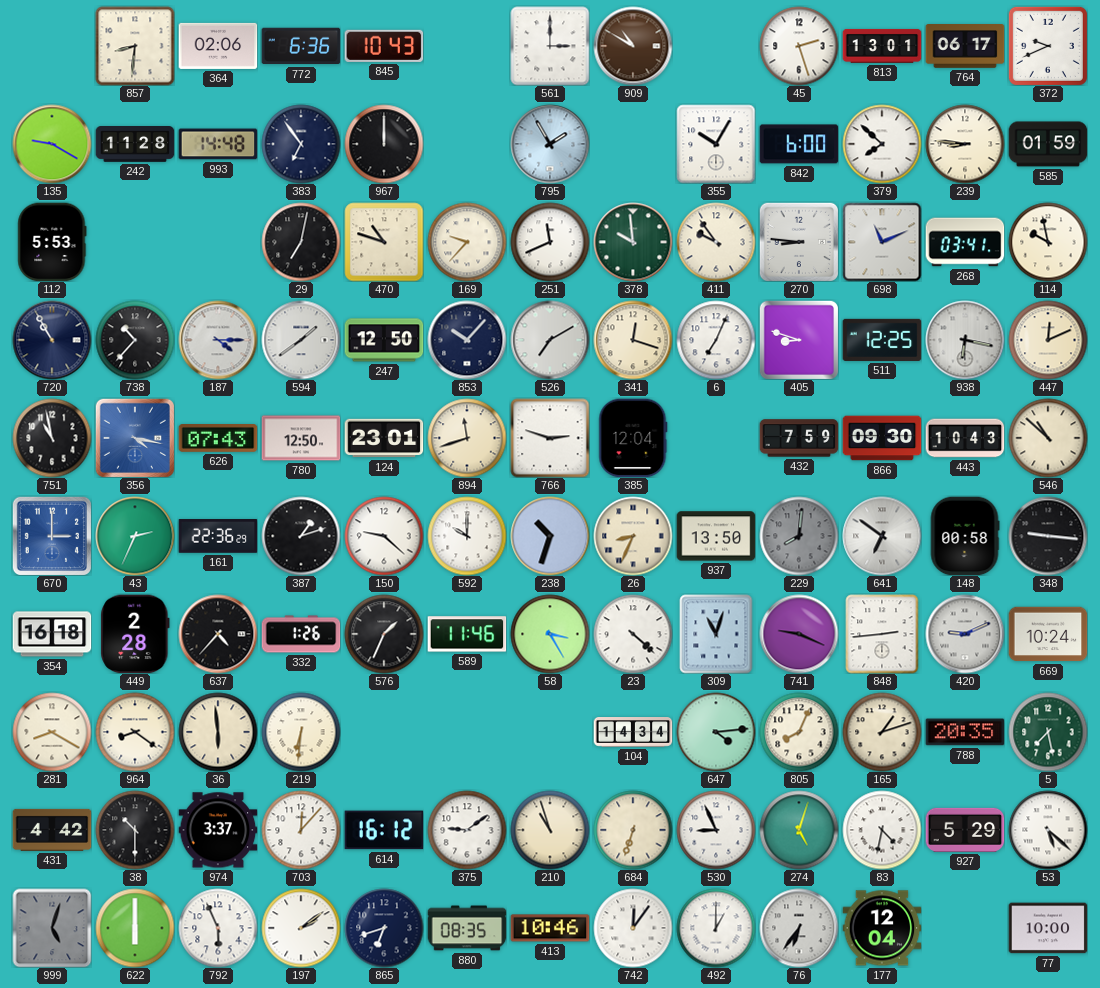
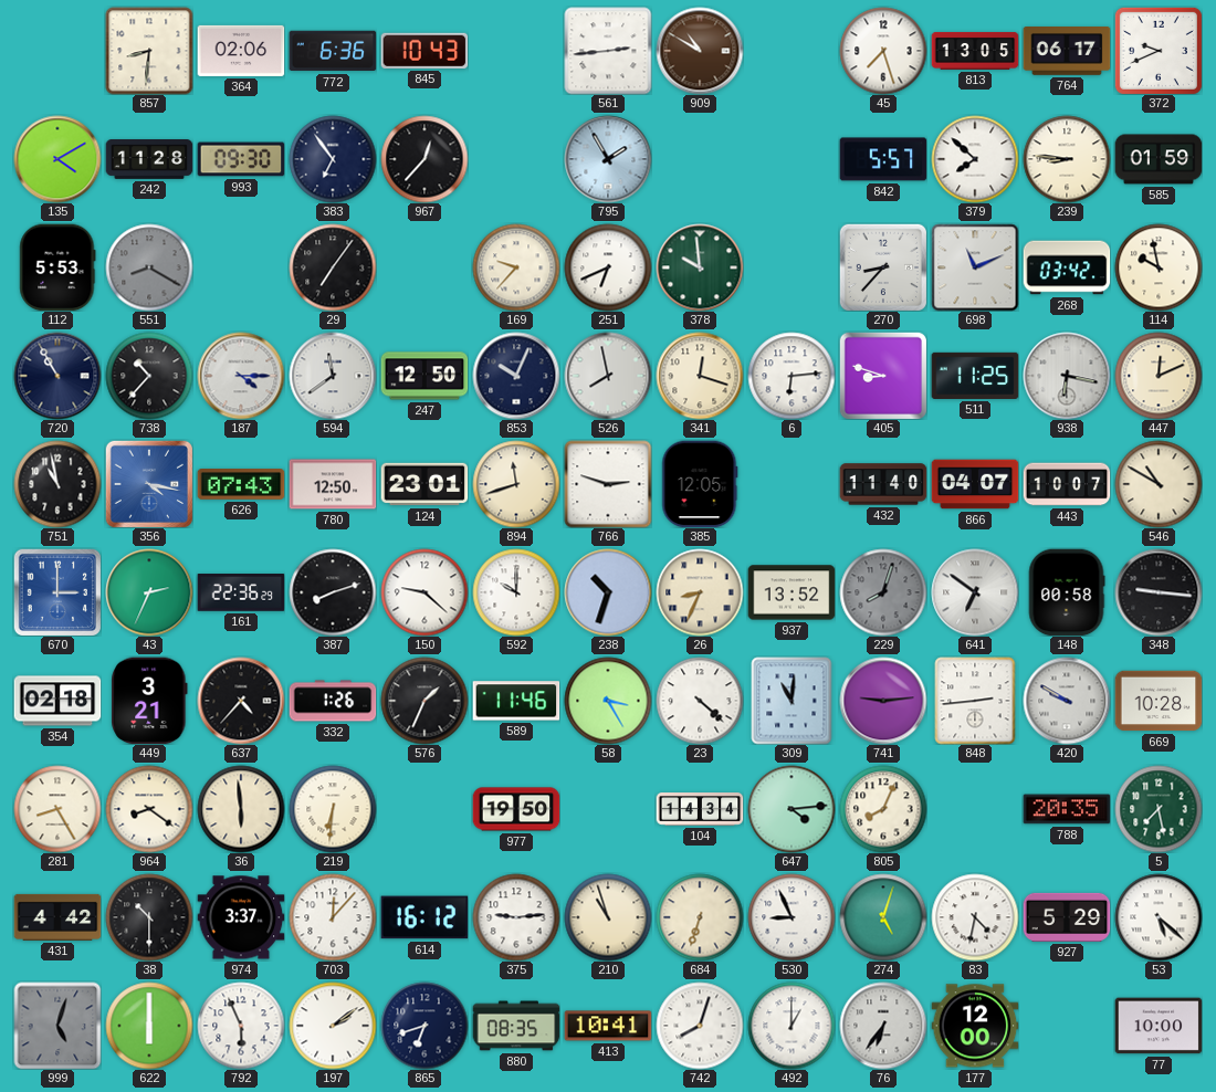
561: 3:00 -> 2:44 (608, 51)
45: 2:27 -> 7:27 (883, 51)
813: 13:01 -> 13:05 (975, 51)
135: 9:20 -> 4:10 (57, 159)
993: 14:48 -> 09:30 (241, 159)
967: 12:00 -> 12:37 (424, 159)
355: 10:05 -> none (716, 144)
842: 6:00 -> 5:57 (883, 159)
551: none -> 8:20 (149, 267)
29: 7:02 -> 7:06 (333, 267)
470: 10:48 -> none (384, 242)
251: 11:41 -> 6:41 (608, 267)
411: 9:54 -> none (716, 242)
270: 8:46 -> 8:37 (883, 267)
268: 03:41 -> 03:42 (1067, 267)
594: 1:39 -> 11:39 (333, 376)
853: 10:07 -> 10:04 (516, 376)
526: 7:10 -> 7:58 (608, 376)
6: 7:04 -> 6:14 (792, 376)
511: 12:25 -> 11:25 (975, 376)
385: 12:04 -> 12:05 (700, 484)
432: 7:59 -> 11:40 (883, 484)
866: 09:30 -> 04:07 (975, 484)
443: 10:43 -> 10:07 (1067, 484)
546: 10:52 -> 10:50 (1159, 484)
387: 1:12 -> 8:12 (333, 592)
937: 13:50 -> 13:52 (792, 592)
229: 8:01 -> 8:03 (883, 592)
354: 16:18 -> 02:18 (57, 701)
449: 2:28 -> 3:21 (149, 701)
309: 11:03 -> 11:01 (792, 701)
741: 9:19 -> 9:14 (883, 701)
420: 9:11 -> 9:50 (1067, 701)
669: 10:24 -> 10:28 (1159, 701)
281: 8:20 -> 8:25 (57, 809)
977: none -> 19:50 (516, 809)
165: 1:12 -> none (882, 732)
375: 9:09 -> 9:14 (516, 917)
413: 10:46 -> 10:41 (608, 1026)
742: 12:06 -> 8:03 (700, 1026)
177: 12:04 -> 12:00 (975, 1026)
